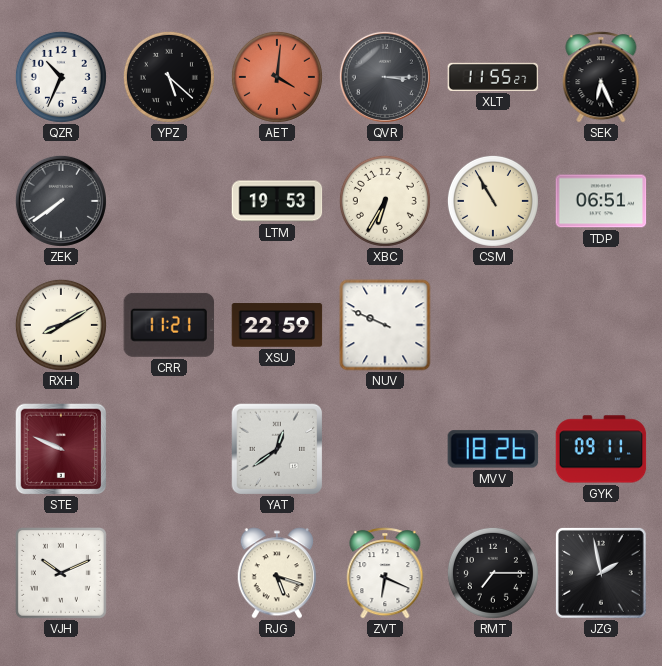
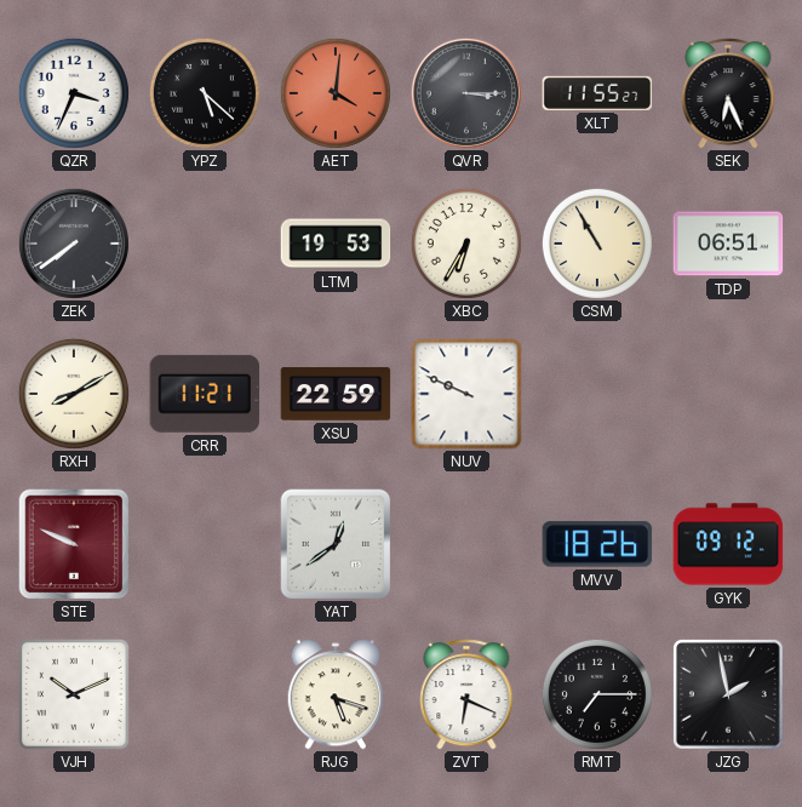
QZR: 10:34 -> 3:34 (74, 93)
GYK: 09:11 -> 09:12 (728, 544)
